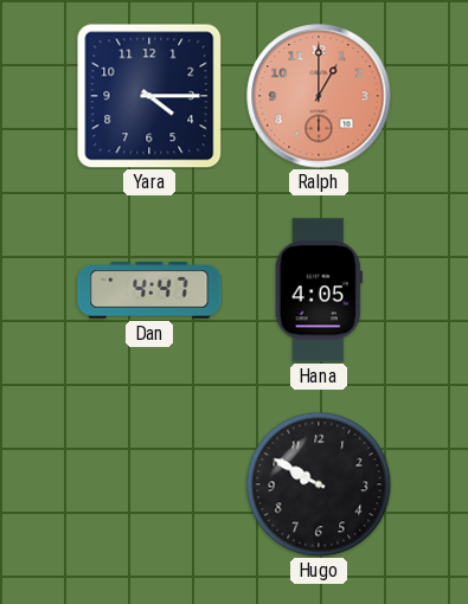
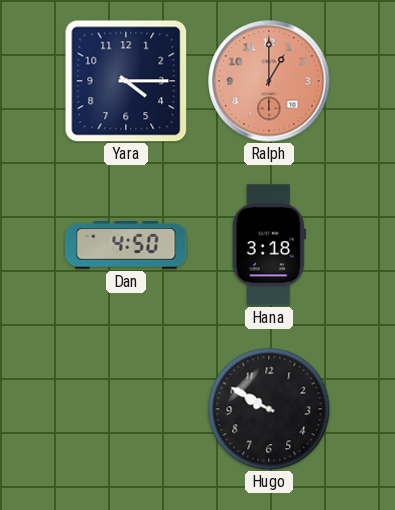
Dan: 4:47 -> 4:50 (126, 245)
Hana: 4:05 -> 3:18 (269, 245)
